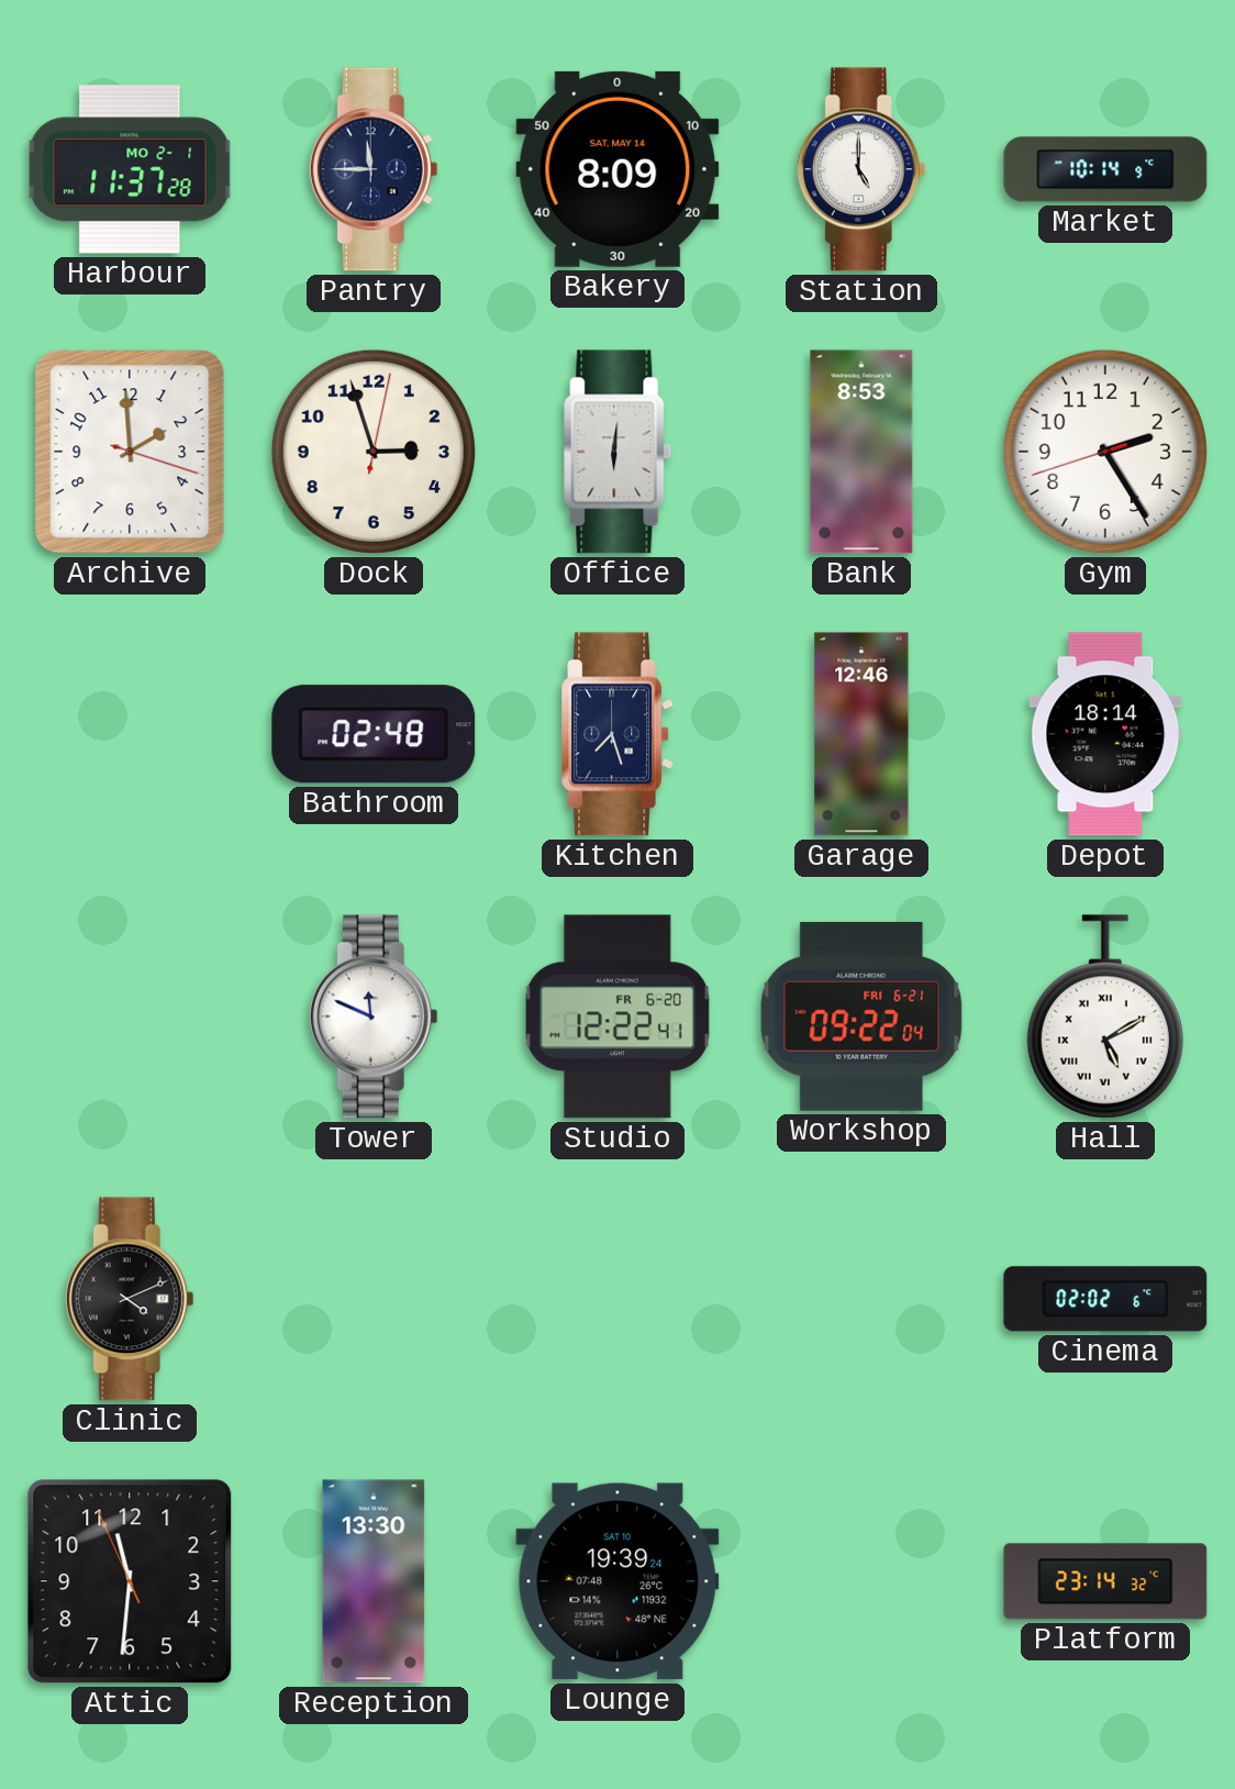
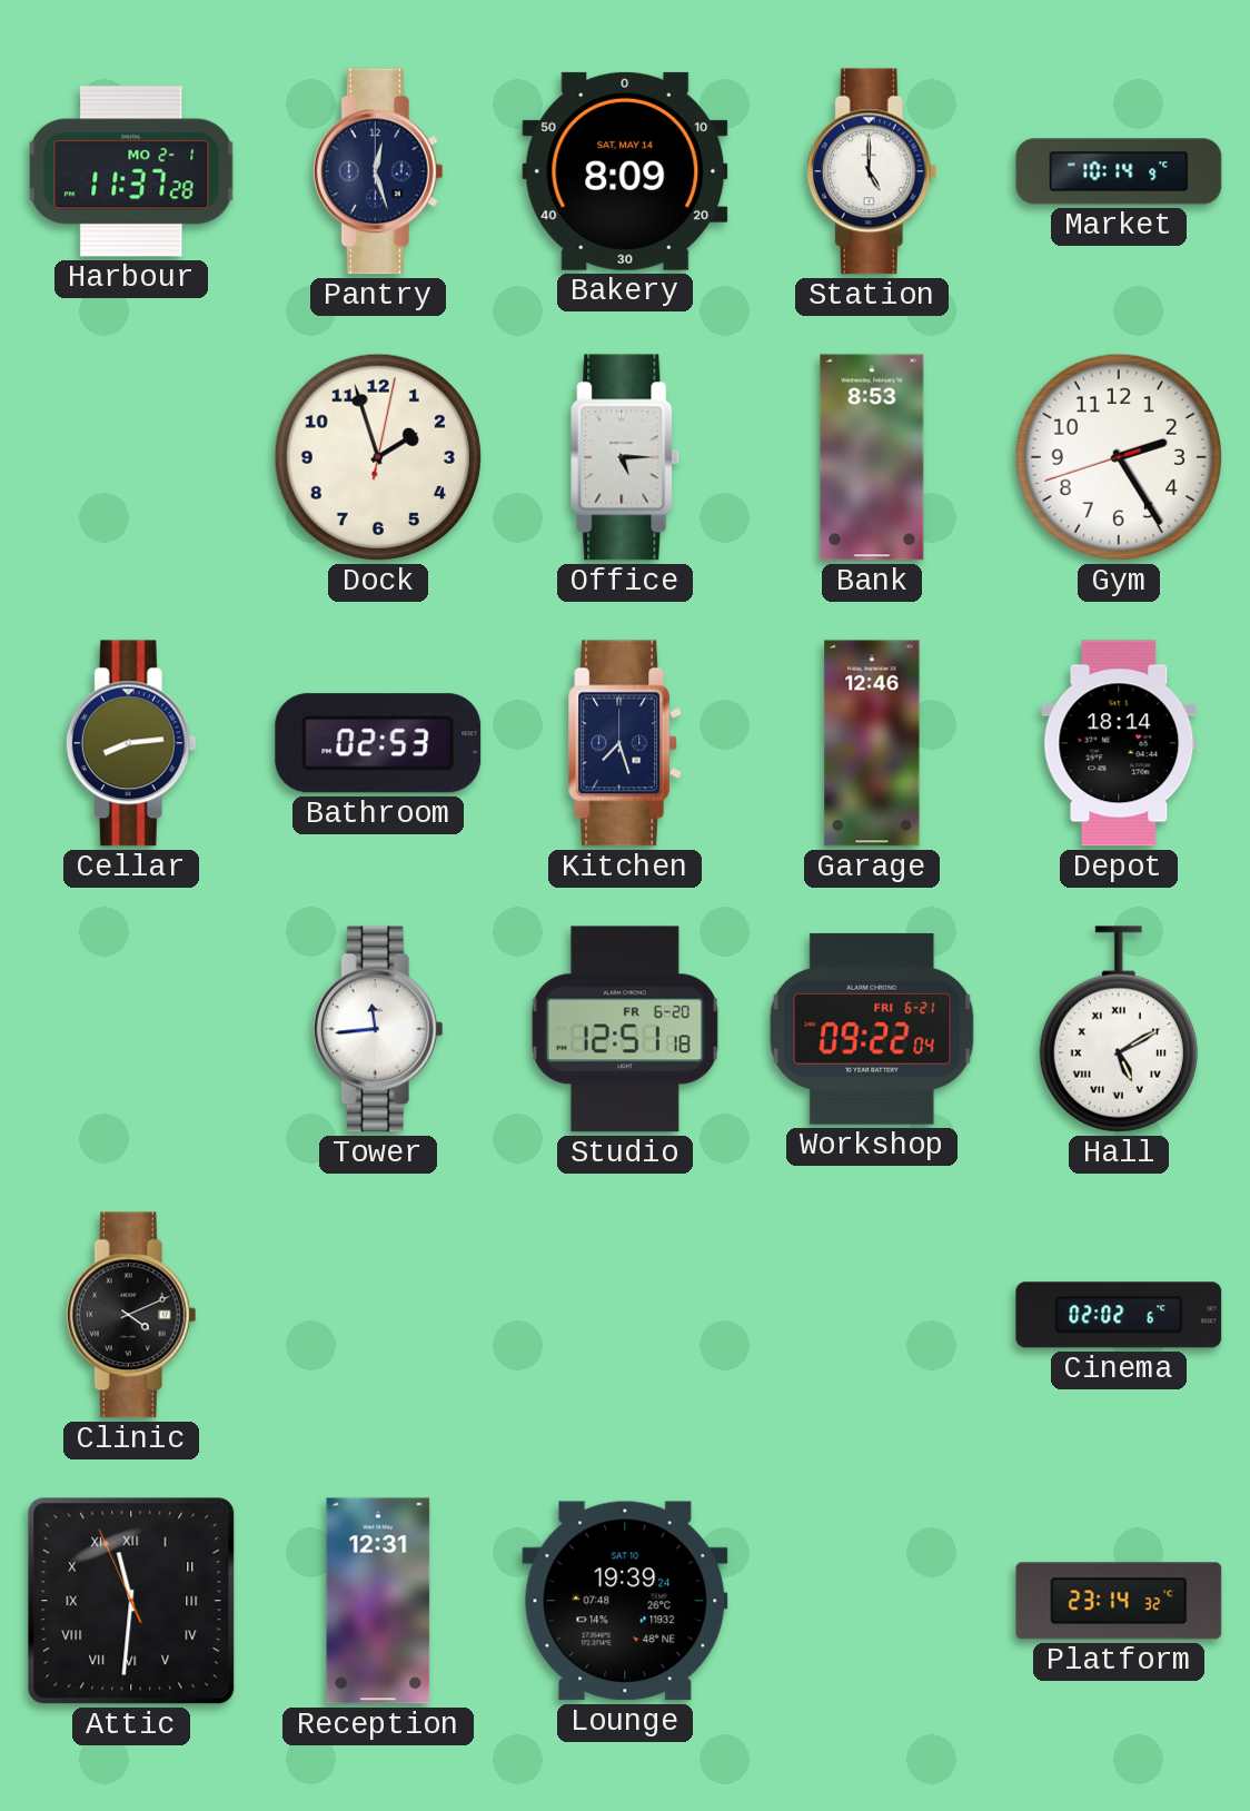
Pantry: 11:45 -> 12:27 (378, 171)
Archive: 1:59 -> none (130, 452)
Dock: 2:57 -> 1:57 (378, 457)
Office: 6:01 -> 5:15 (625, 457)
Cellar: none -> 8:14 (131, 743)
Bathroom: 02:48 -> 02:53 (378, 743)
Tower: 11:49 -> 11:44 (378, 1029)
Studio: 12:22 -> 12:51 (625, 1029)
Attic numerals: Arabic -> Roman (131, 1601)
Reception: 13:30 -> 12:31 (378, 1601)
